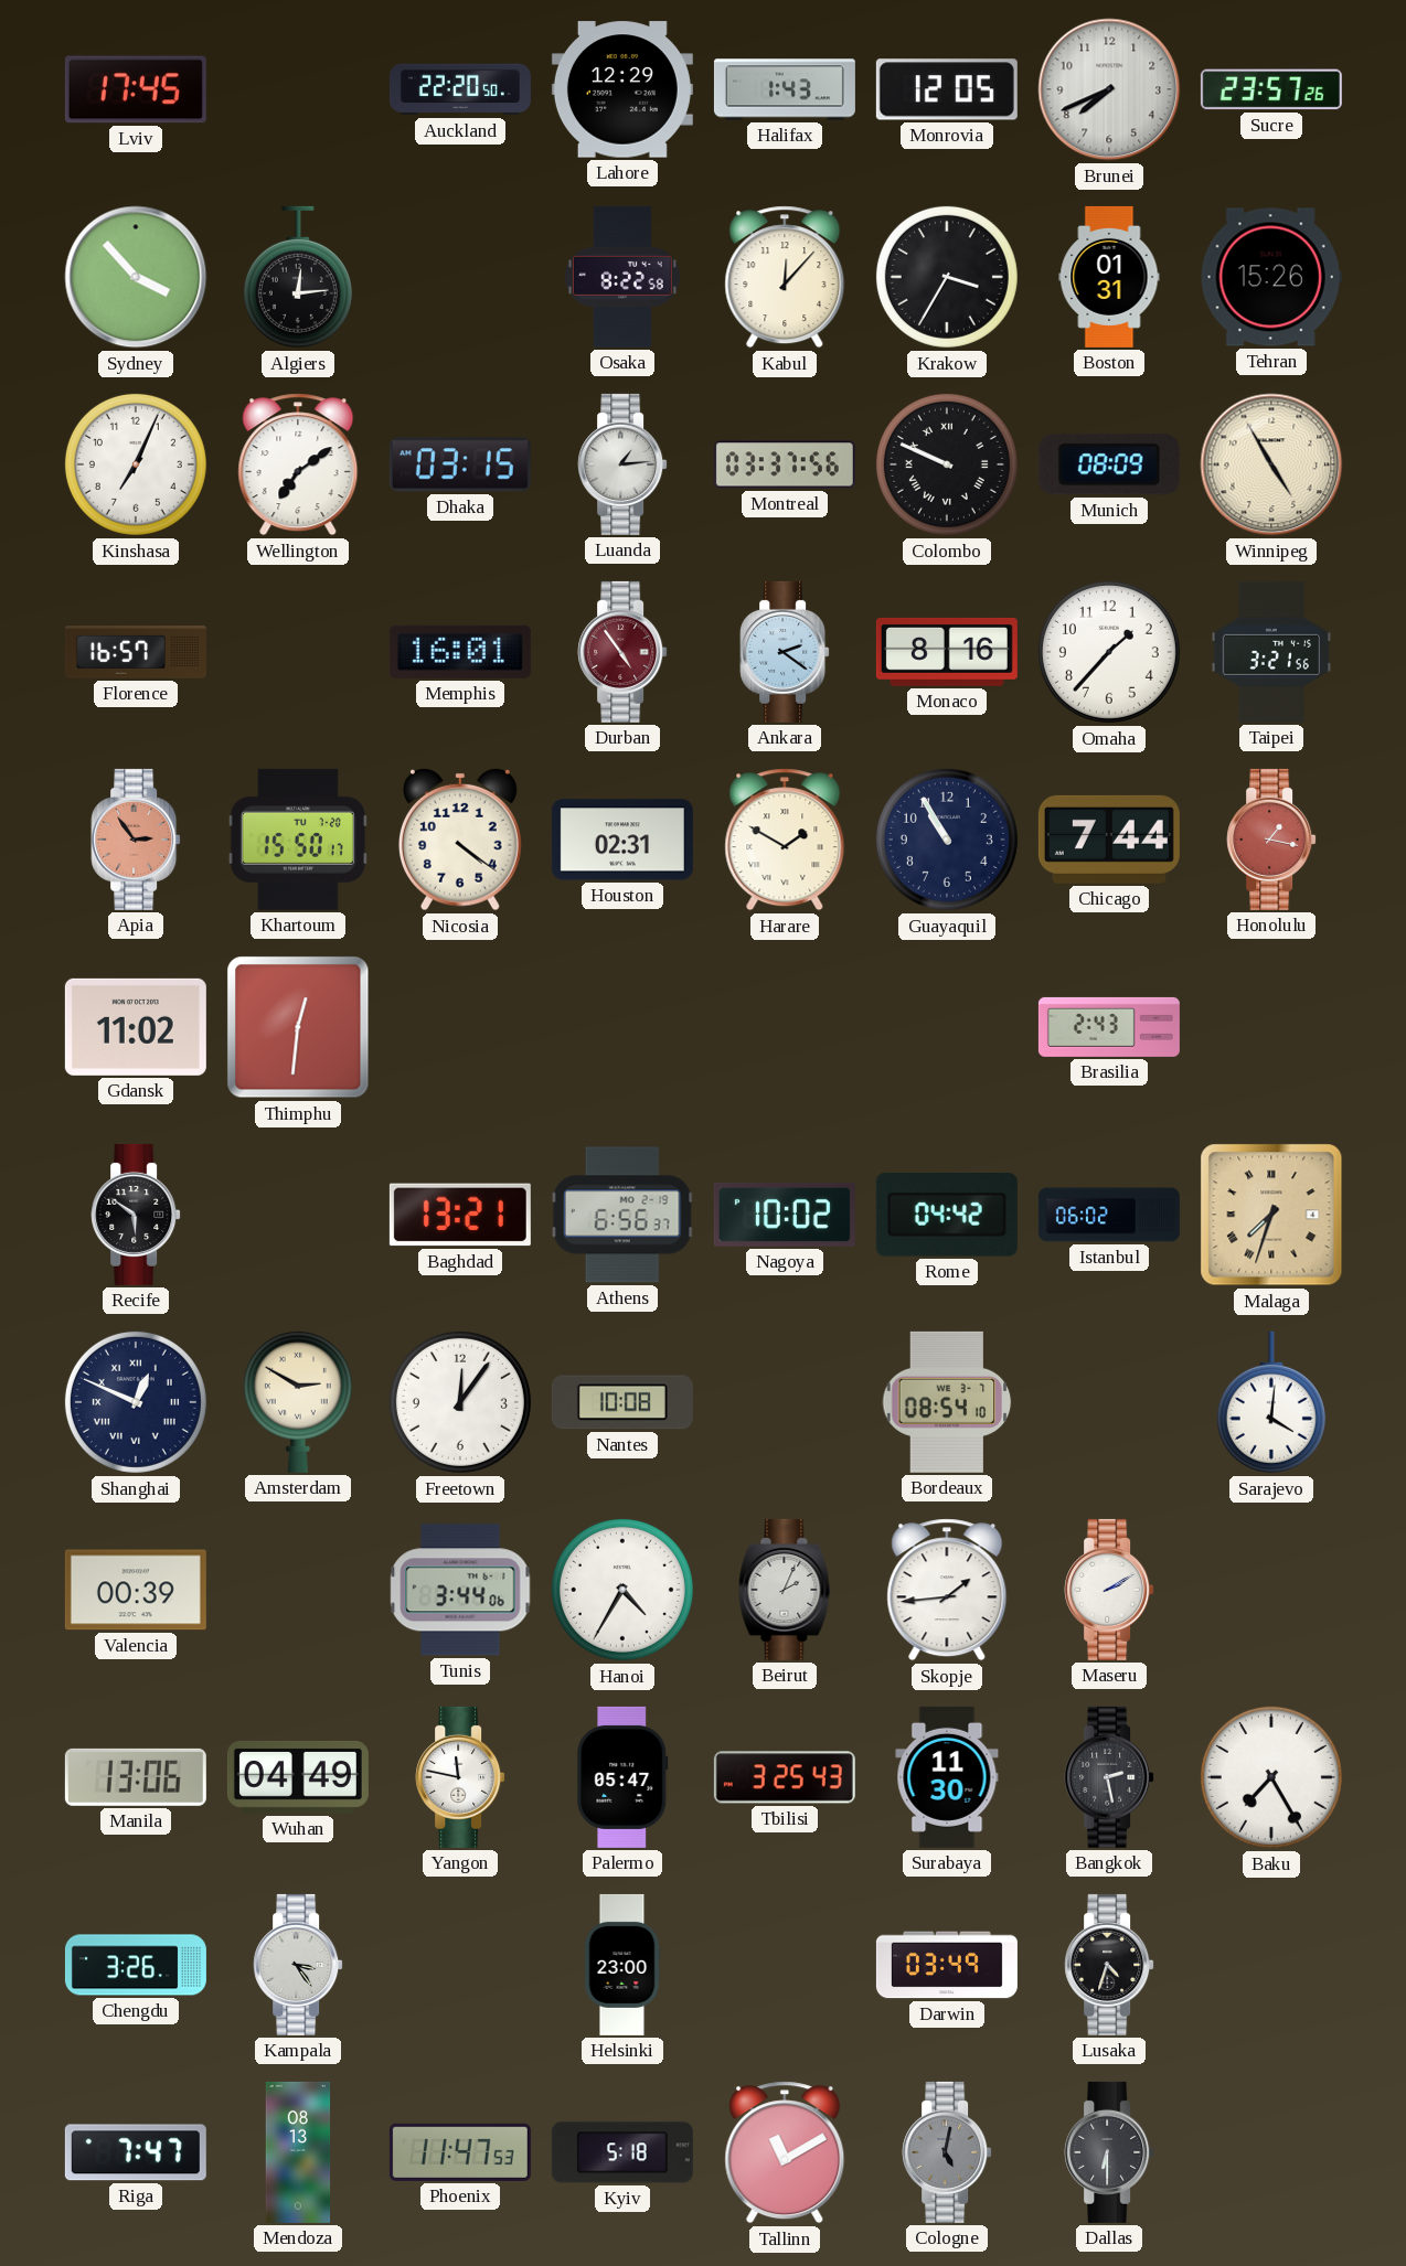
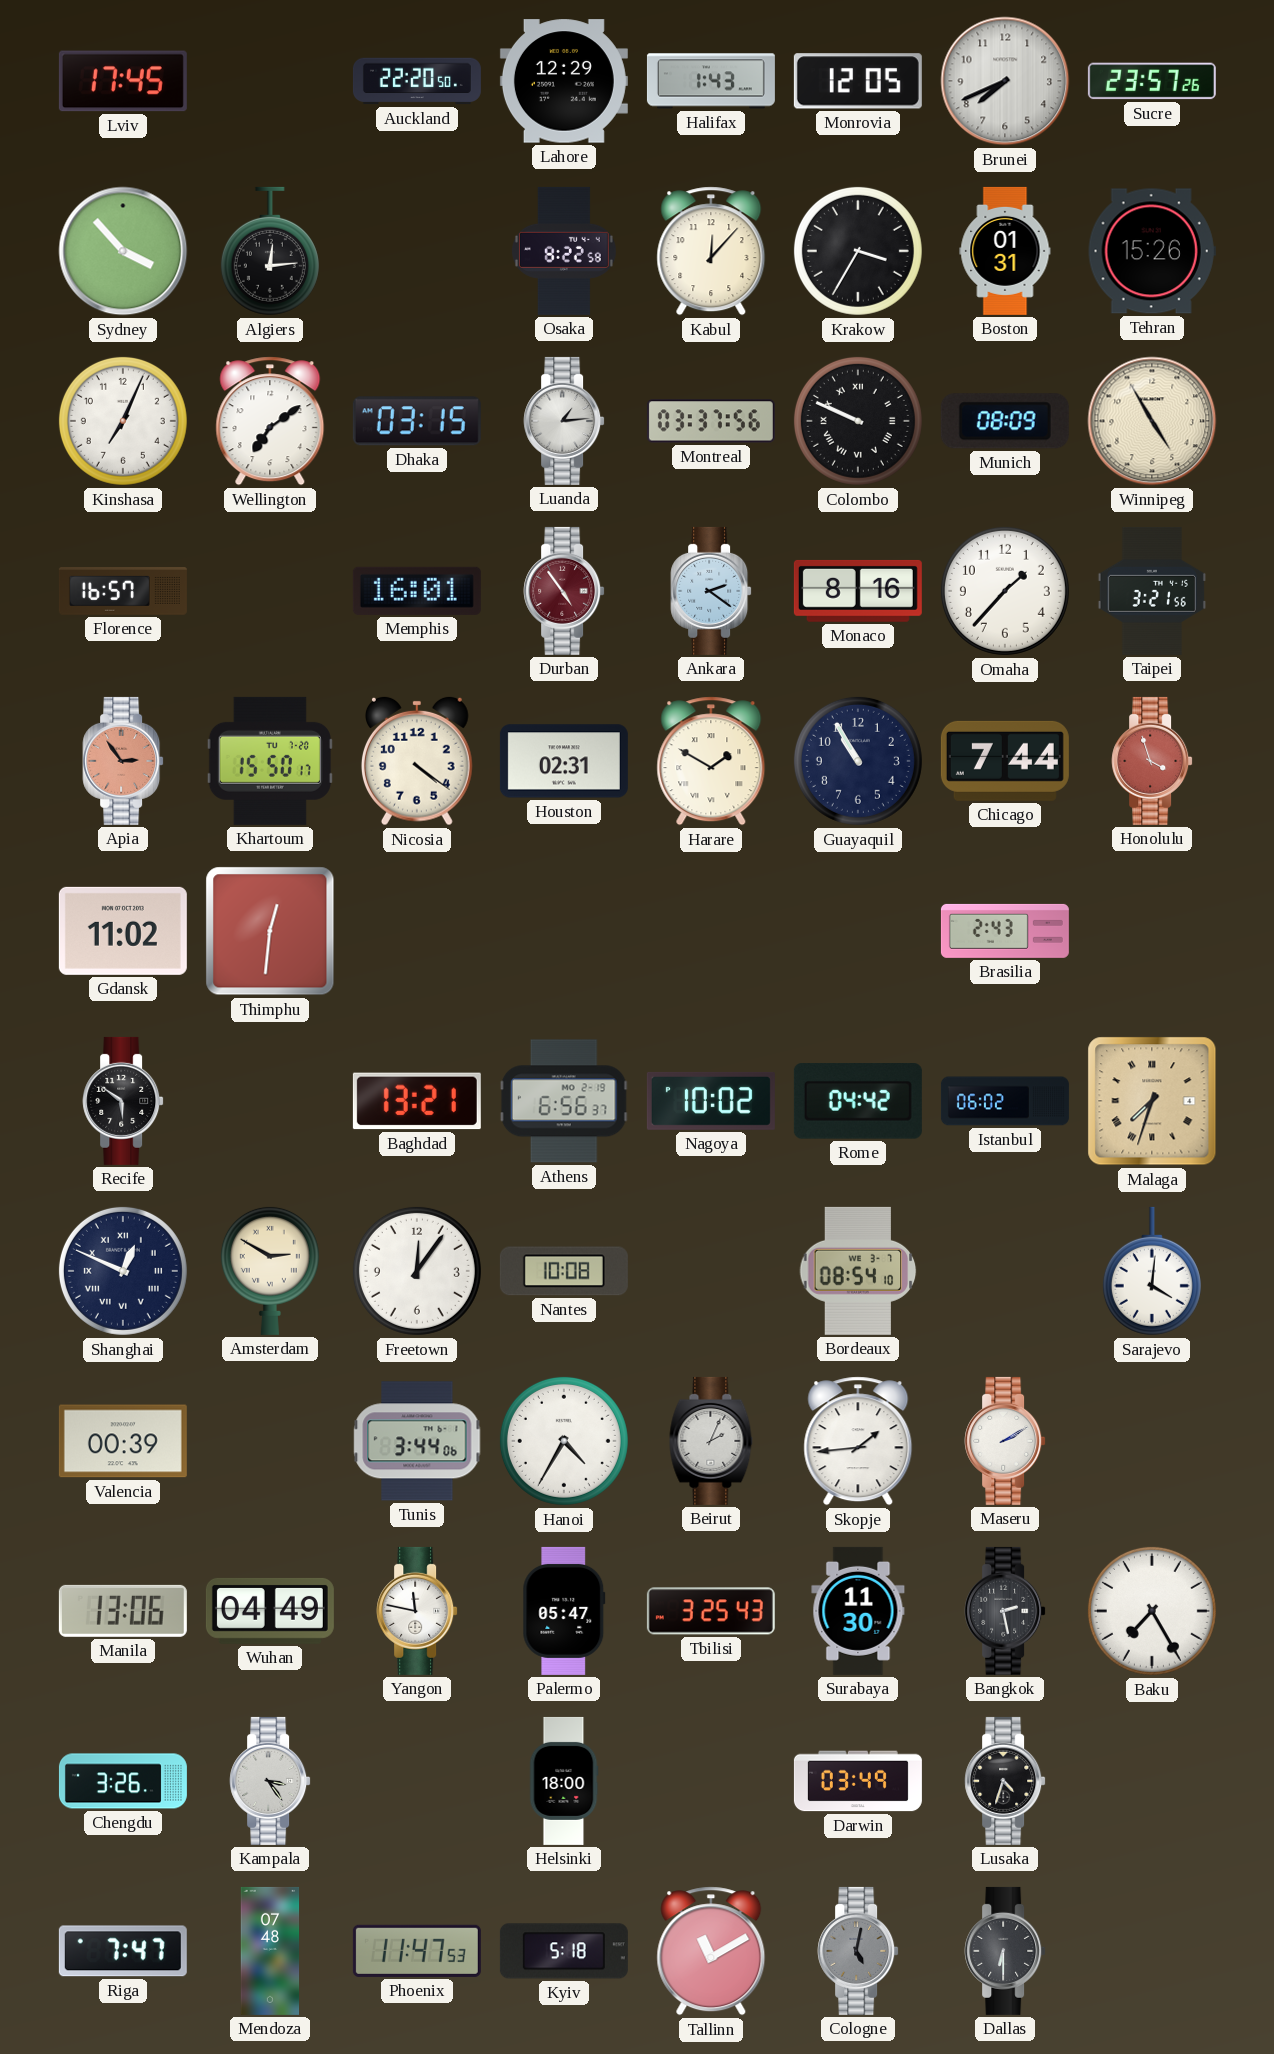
Honolulu: 1:17 -> 3:57 (1152, 761)
Helsinki: 23:00 -> 18:00 (564, 1781)
Mendoza: 08:13 -> 07:48 (270, 1951)
